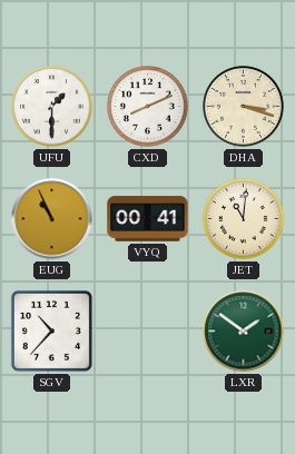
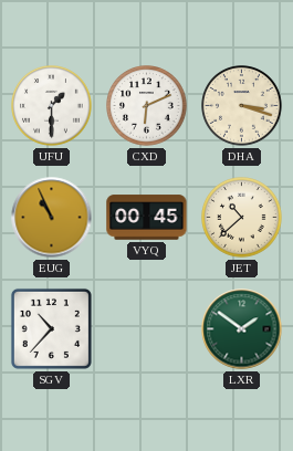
CXD: 8:11 -> 6:11 (147, 106)
VYQ: 00:41 -> 00:45 (147, 218)
JET: 11:01 -> 10:38 (242, 218)
